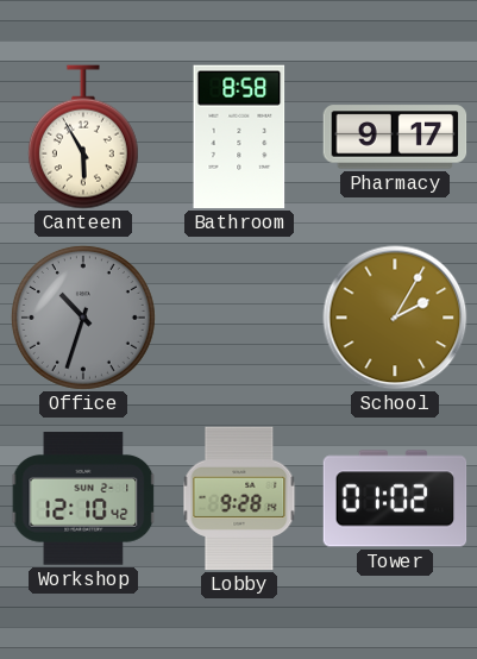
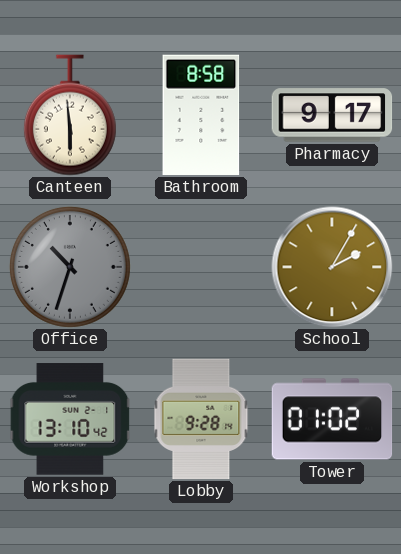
Canteen: 5:55 -> 5:59 (70, 115)
Workshop: 12:10 -> 13:10 (70, 419)
